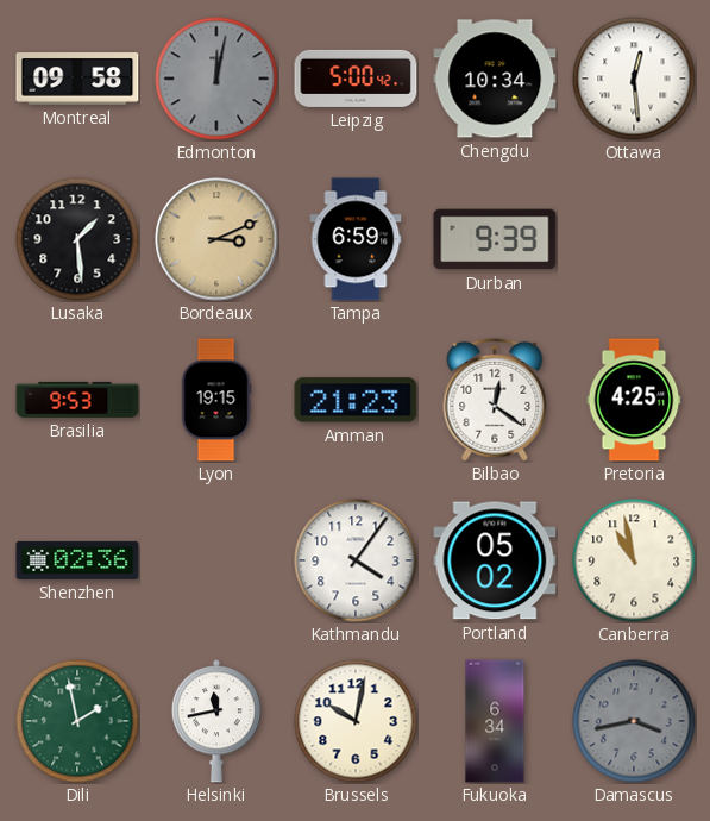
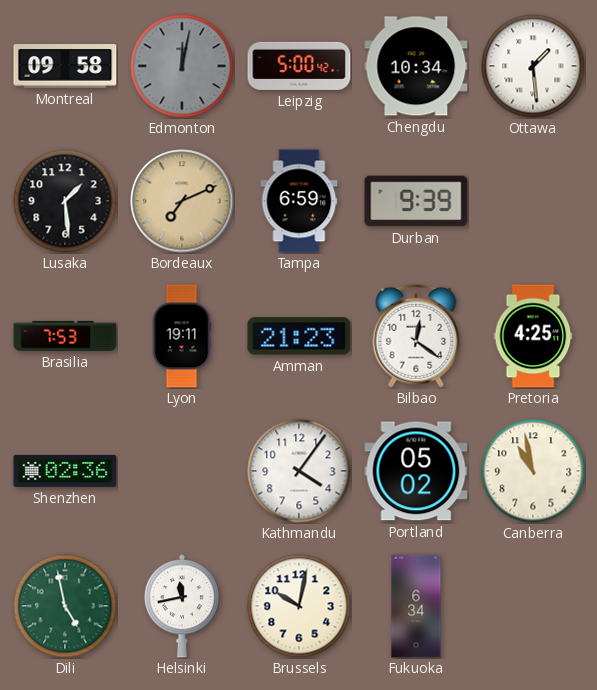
Ottawa: 12:29 -> 1:29 (533, 66)
Bordeaux: 3:11 -> 7:11 (182, 201)
Brasilia: 9:53 -> 7:53 (65, 336)
Lyon: 19:15 -> 19:11 (182, 336)
Dili: 1:58 -> 4:58 (65, 606)
Damascus: 3:43 -> none (634, 721)
